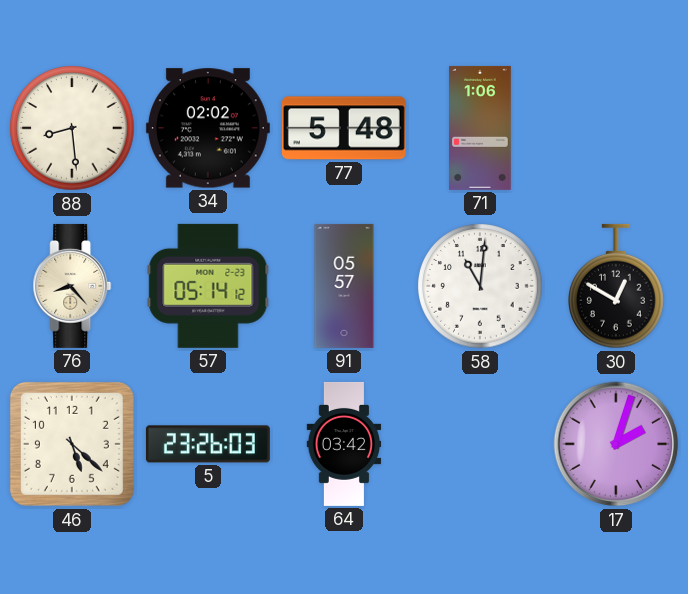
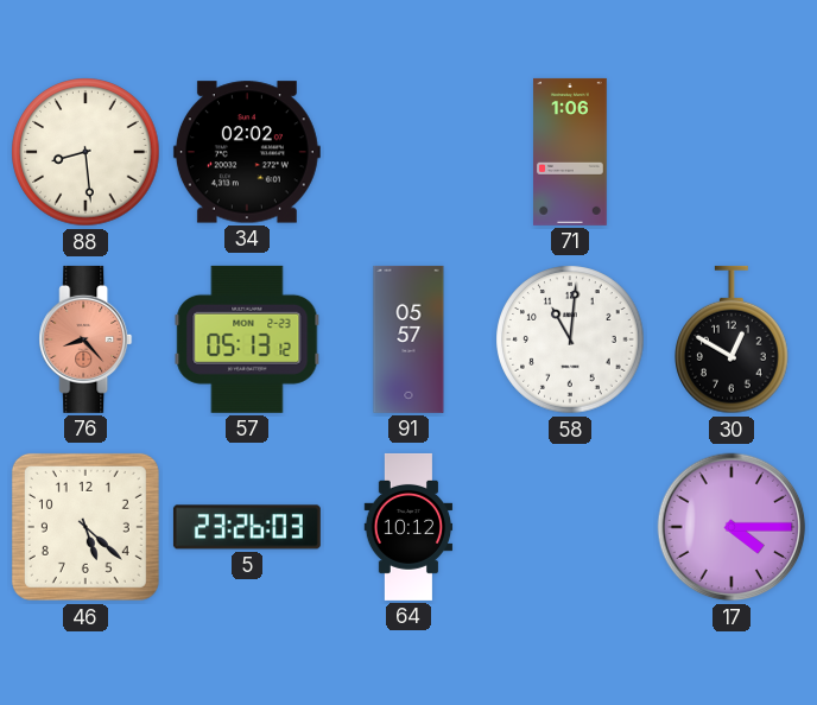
77: 5:48 -> none (344, 128)
76 dial: cream -> salmon (85, 339)
57: 05:14 -> 05:13 (247, 339)
64: 03:42 -> 10:12 (408, 527)
17: 2:03 -> 4:15 (731, 527)
